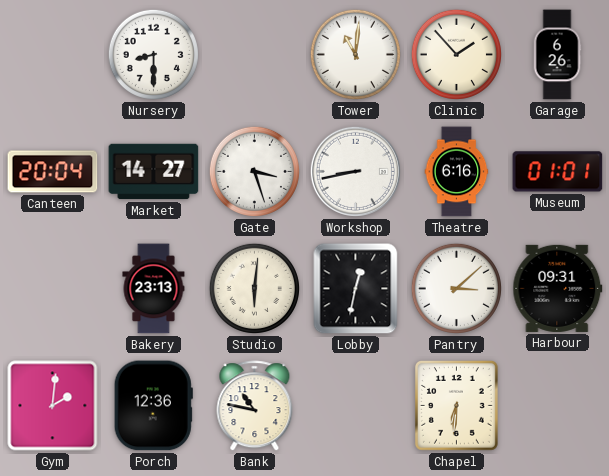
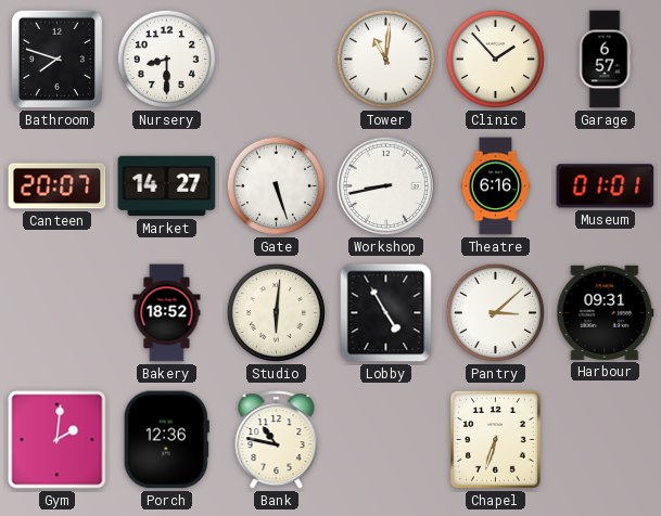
Bathroom: none -> 7:48 (56, 59)
Garage: 6:26 -> 6:57 (605, 60)
Canteen: 20:04 -> 20:07 (58, 186)
Gate: 3:27 -> 5:27 (276, 185)
Bakery: 23:13 -> 18:52 (167, 313)
Lobby: 12:32 -> 4:55 (386, 313)
Chapel: 6:31 -> 6:33 (495, 440)
